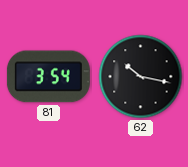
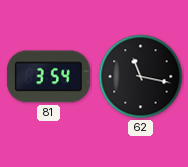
62: 10:17 -> 11:17 (141, 77)
